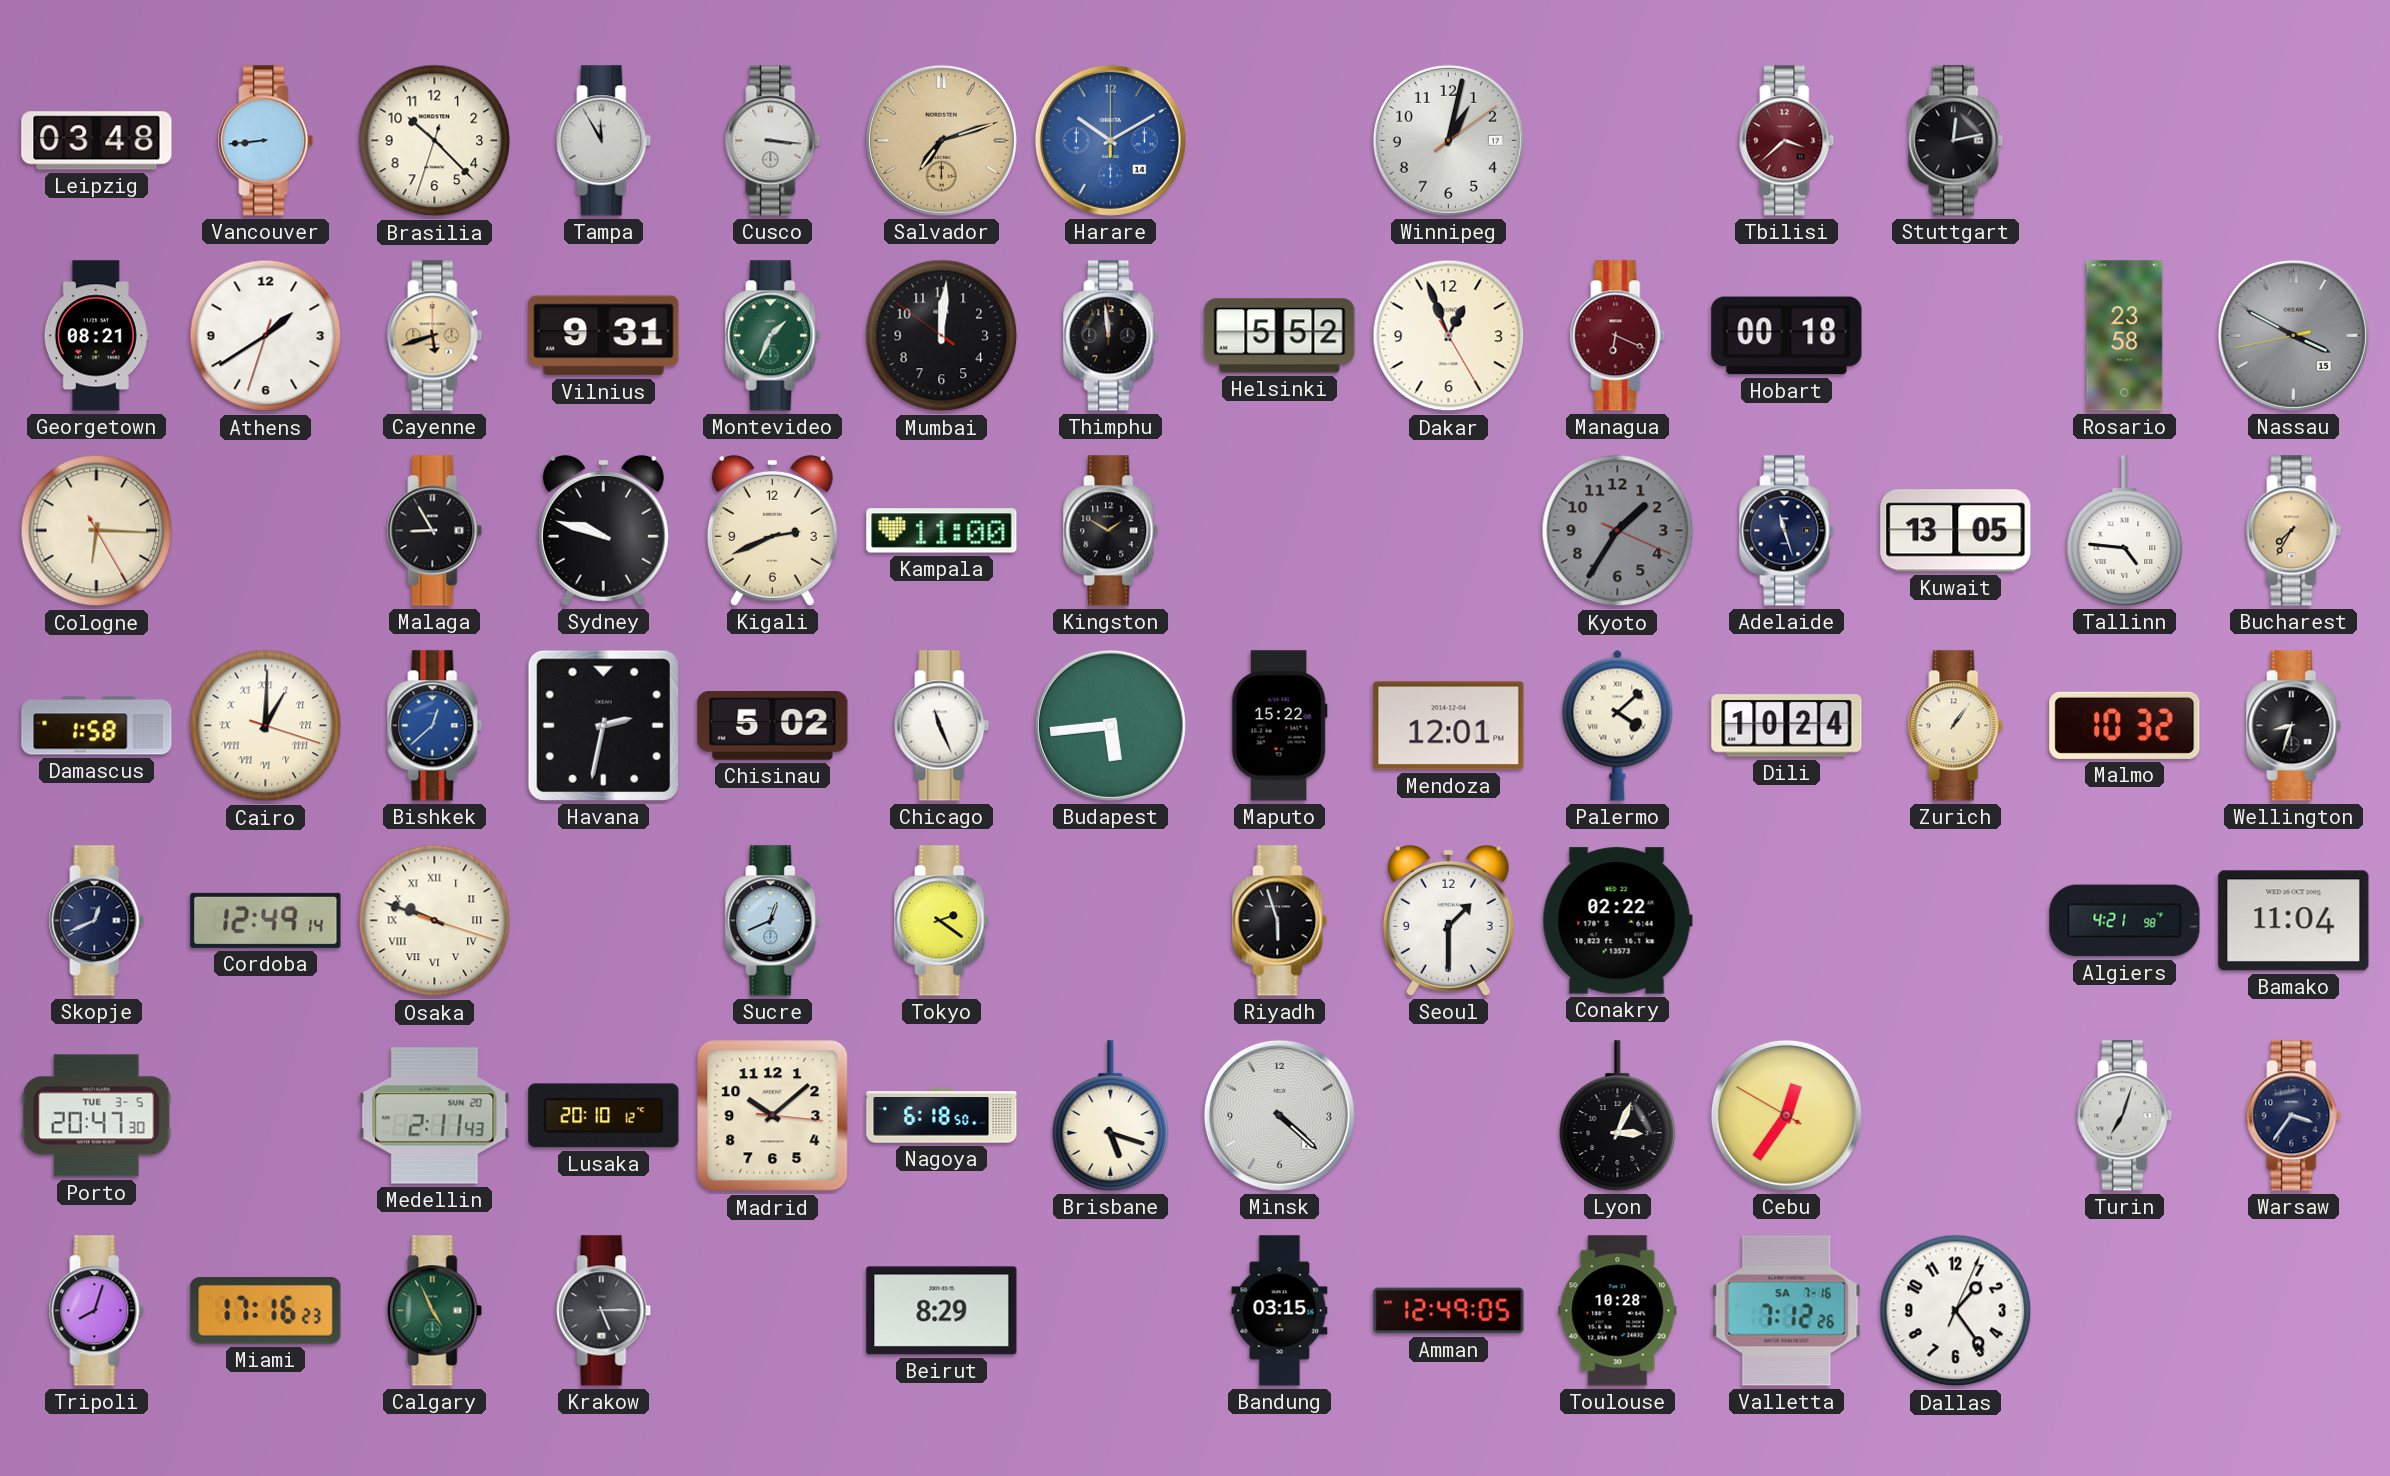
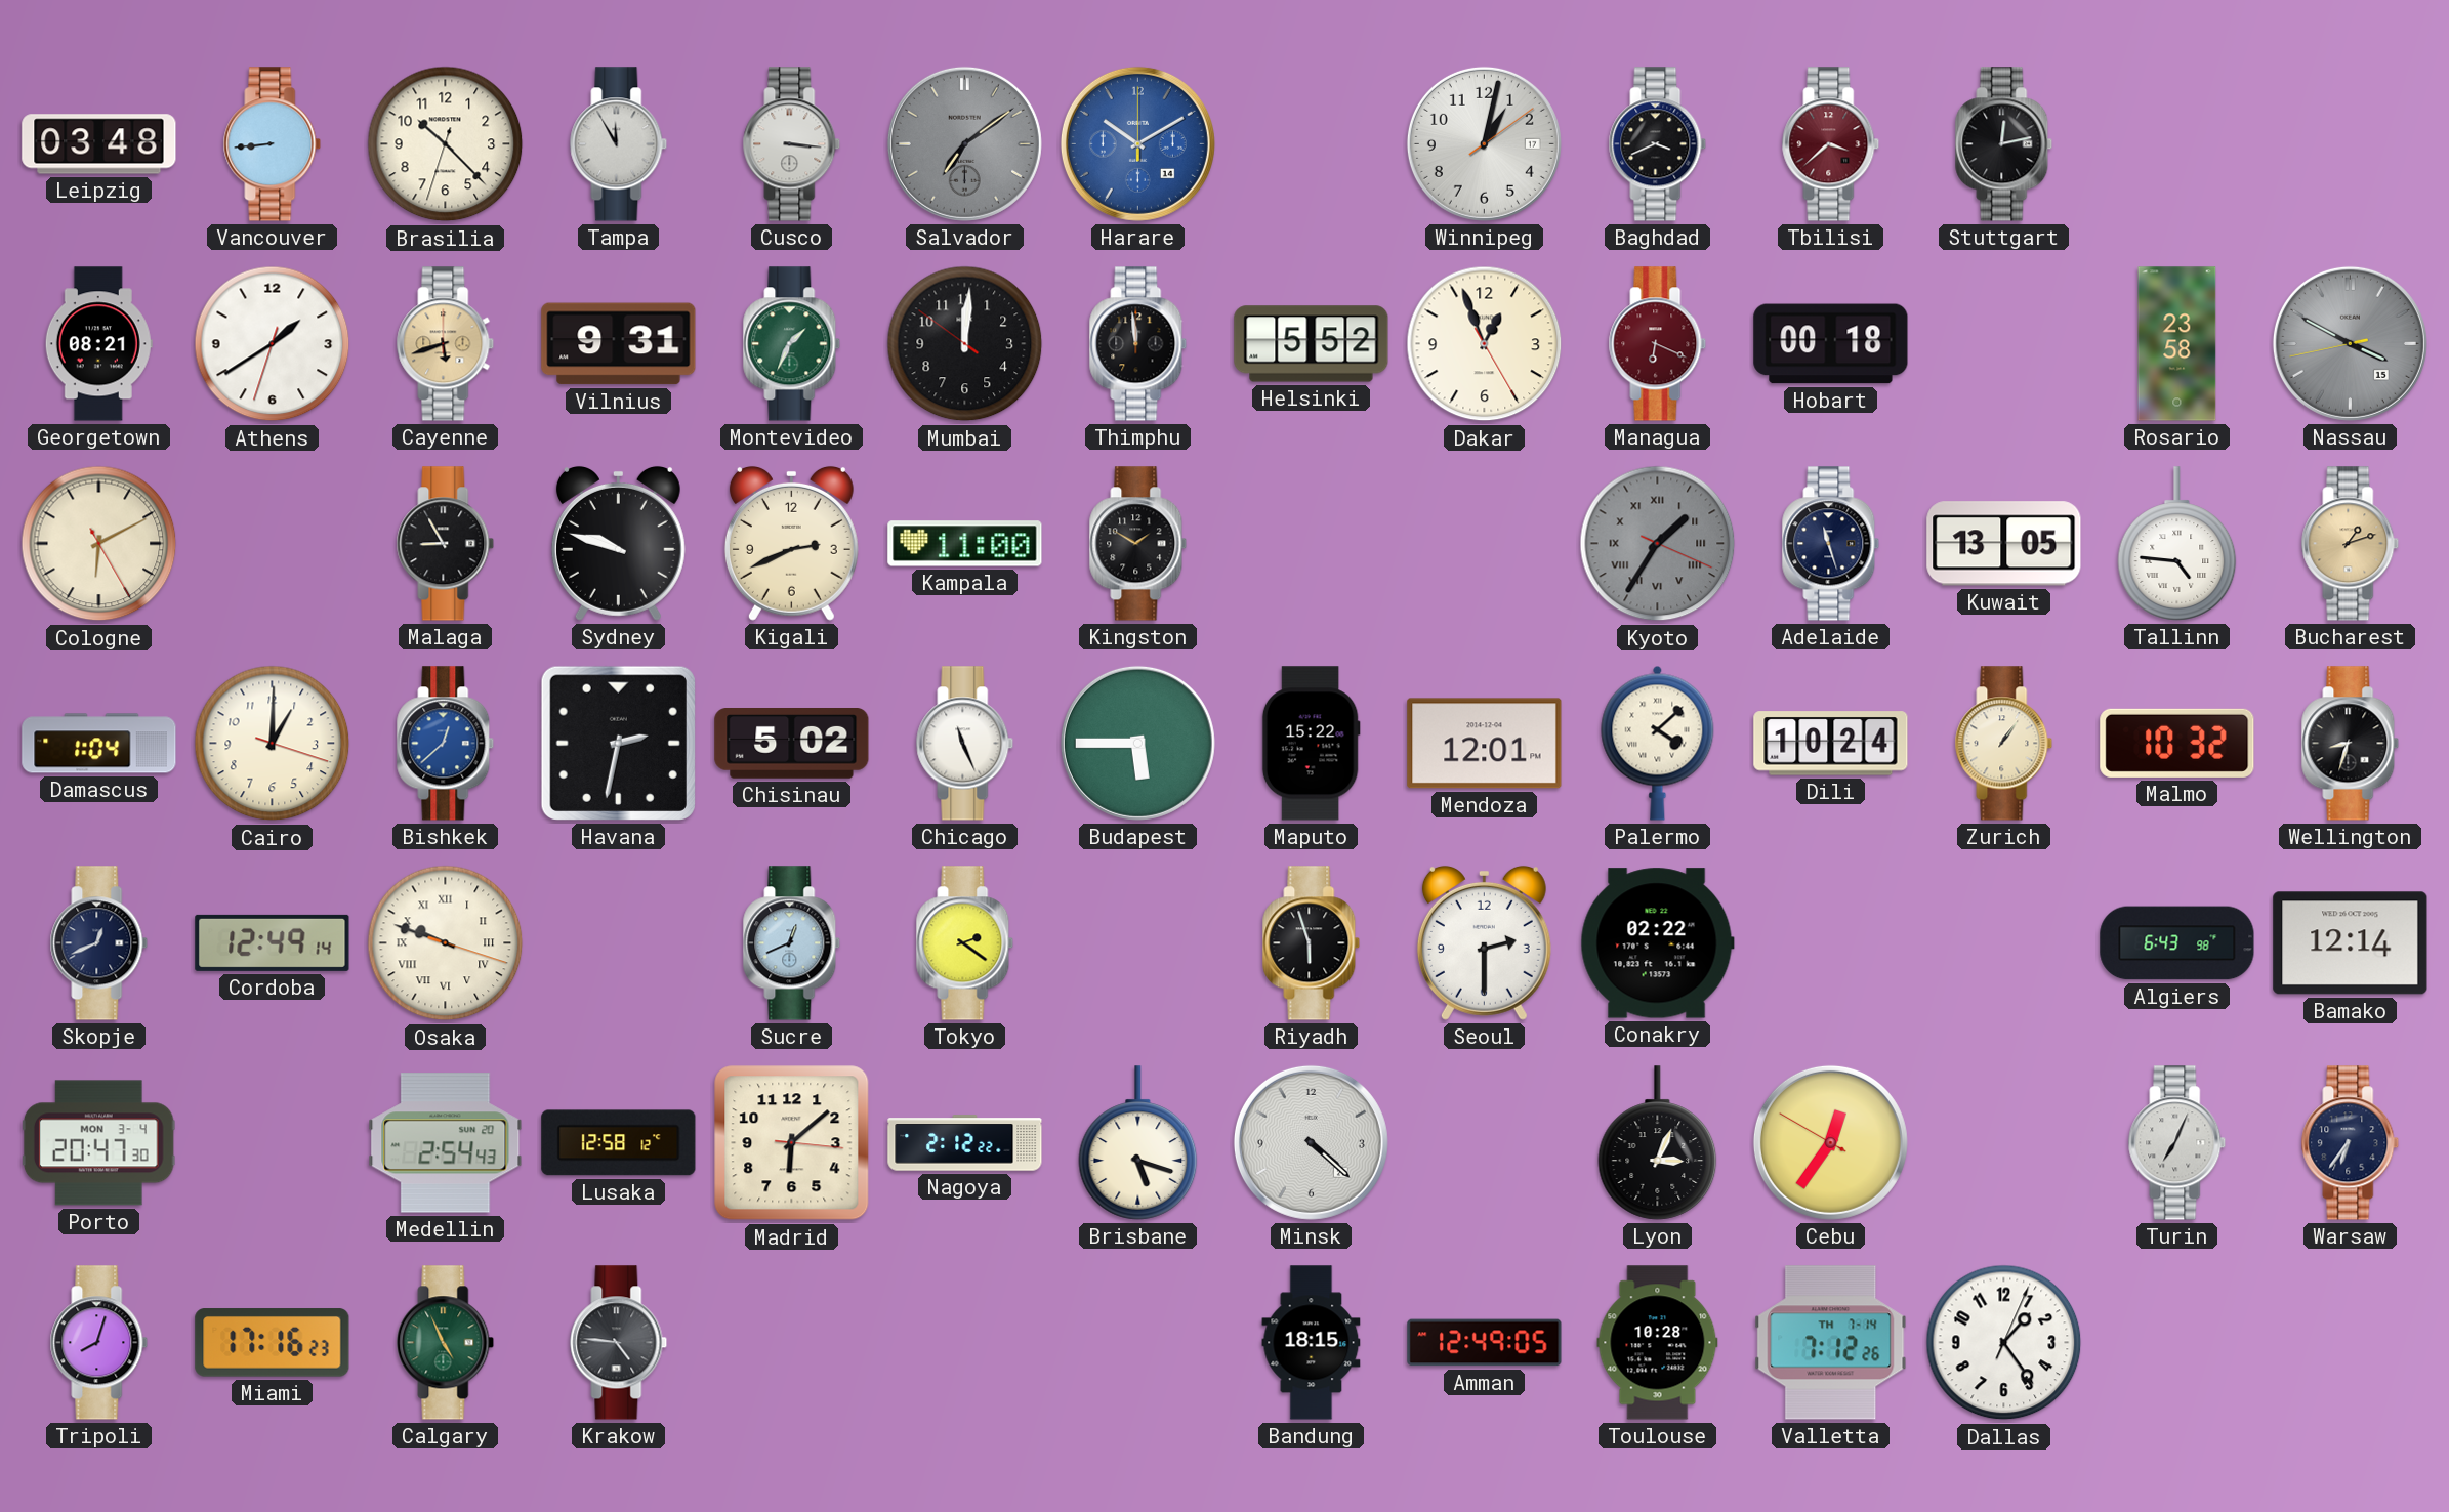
Salvador: 7:12 -> 7:09 (964, 143)
Salvador dial: champagne -> grey (964, 143)
Baghdad: none -> 3:41 (1658, 144)
Cologne: 6:15 -> 6:10 (99, 544)
Kyoto numerals: Arabic -> Roman (1658, 544)
Bucharest: 7:35 -> 1:12 (2351, 544)
Damascus: 1:58 -> 1:04 (99, 744)
Cairo numerals: Roman -> Arabic (273, 744)
Budapest: 5:44 -> 5:45 (1137, 743)
Seoul: 1:30 -> 2:30 (1484, 942)
Algiers: 4:21 -> 6:43 (2177, 943)
Bamako: 11:04 -> 12:14 (2351, 943)
Porto date: TUE 3-5 -> MON 3-4 (98, 1143)
Medellin: 2:11 -> 2:54 (446, 1143)
Lusaka: 20:10 -> 12:58 (619, 1143)
Madrid: 10:08 -> 6:08 (792, 1143)
Nagoya: 6:18 -> 2:12 (965, 1143)
Turin: 7:03 -> 7:04 (2177, 1143)
Warsaw: 3:36 -> 6:36 (2351, 1143)
Krakow: 5:15 -> 4:46 (619, 1343)
Beirut: 8:29 -> none (942, 1311)
Bandung: 03:15 -> 18:15 (1312, 1343)
Valletta date: SA 7-16 -> TH 7-14 (1831, 1343)
